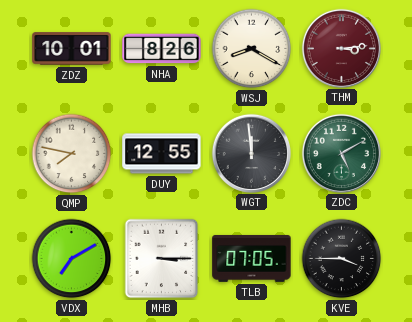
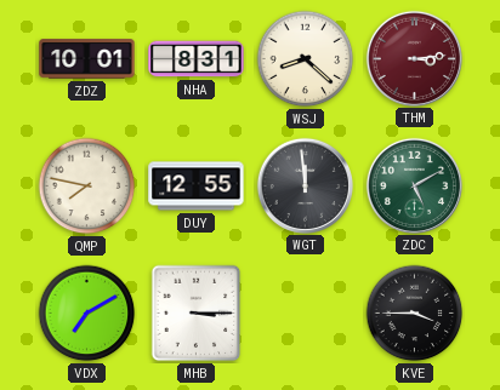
NHA: 8:26 -> 8:31 (197, 59)
WSJ: 8:20 -> 8:22 (306, 59)
TLB: 07:05 -> none (252, 258)
